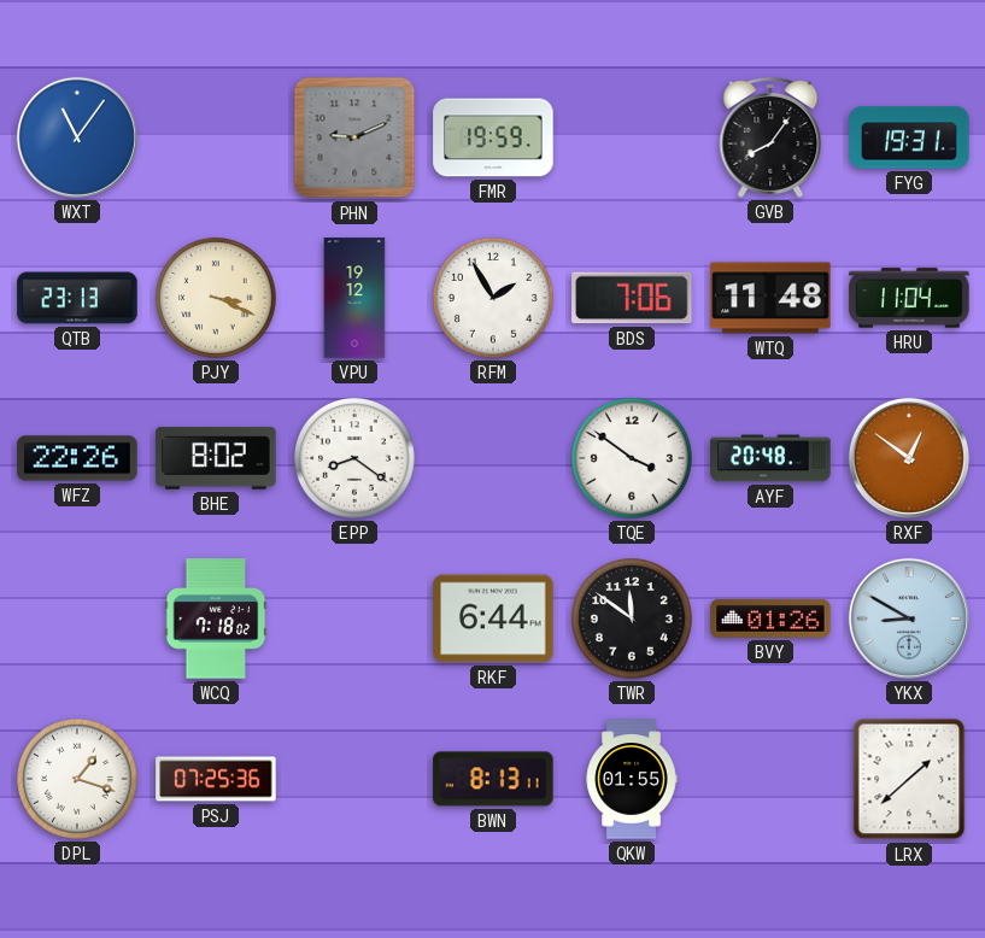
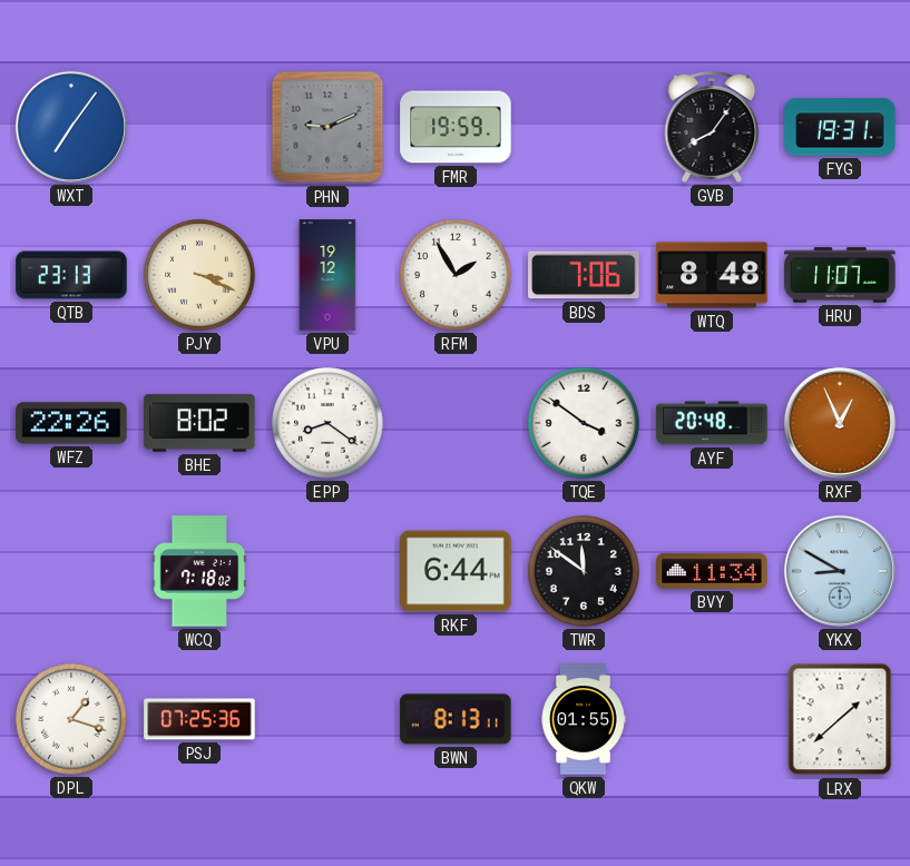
WXT: 11:06 -> 7:06 (71, 127)
WTQ: 11:48 -> 8:48 (712, 275)
HRU: 11:04 -> 11:07 (840, 275)
RXF: 12:51 -> 12:56 (840, 423)
BVY: 01:26 -> 11:34 (712, 571)
